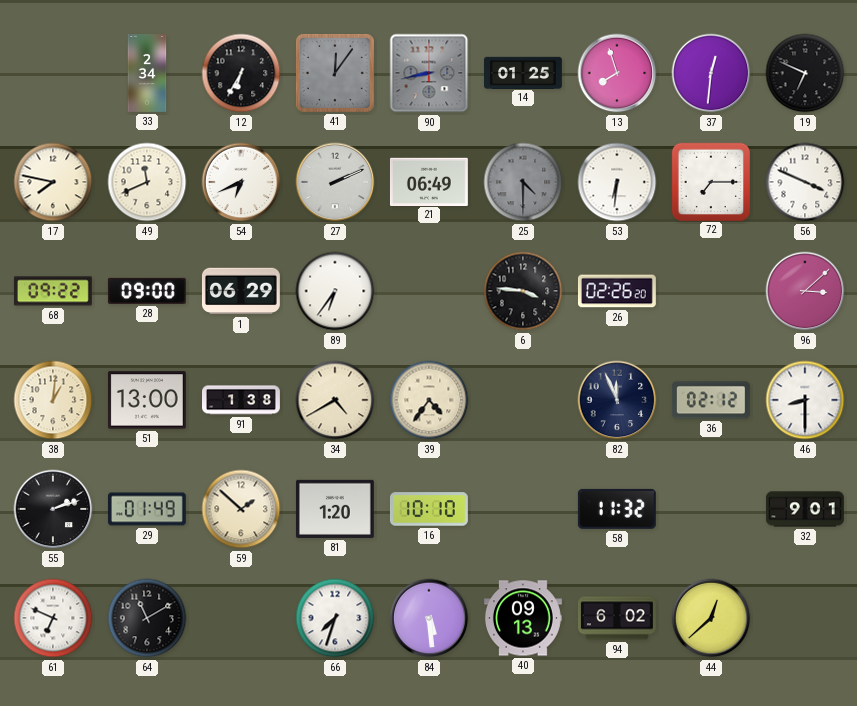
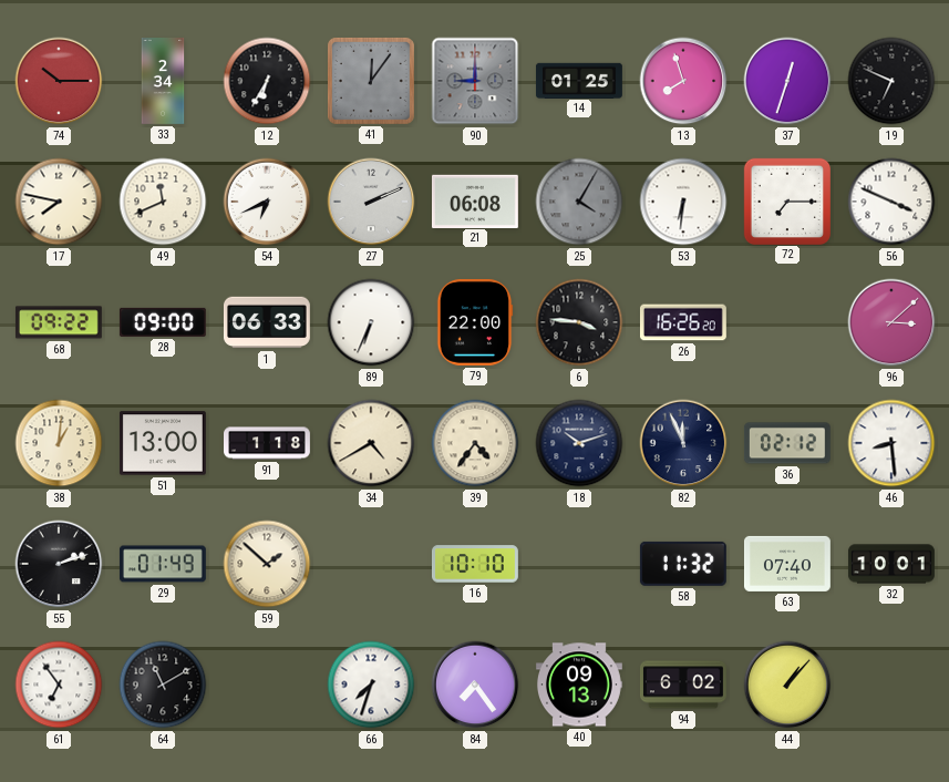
74: none -> 10:15 (59, 81)
90: 8:43 -> 9:00 (475, 81)
37: 12:31 -> 12:33 (787, 81)
21: 06:49 -> 06:08 (475, 200)
25: 4:30 -> 4:05 (579, 202)
1: 06:29 -> 06:33 (267, 322)
89: 6:36 -> 6:34 (371, 322)
79: none -> 22:00 (475, 322)
26: 02:26 -> 16:26 (683, 322)
91: 1:38 -> 1:18 (268, 443)
18: none -> 10:12 (579, 443)
46: 8:30 -> 8:29 (891, 443)
81: 1:20 -> none (335, 509)
63: none -> 07:40 (787, 564)
32: 9:01 -> 10:01 (891, 564)
61: 6:49 -> 6:54 (59, 685)
84: 5:29 -> 7:24 (475, 685)
44: 12:38 -> 1:07 (787, 685)
